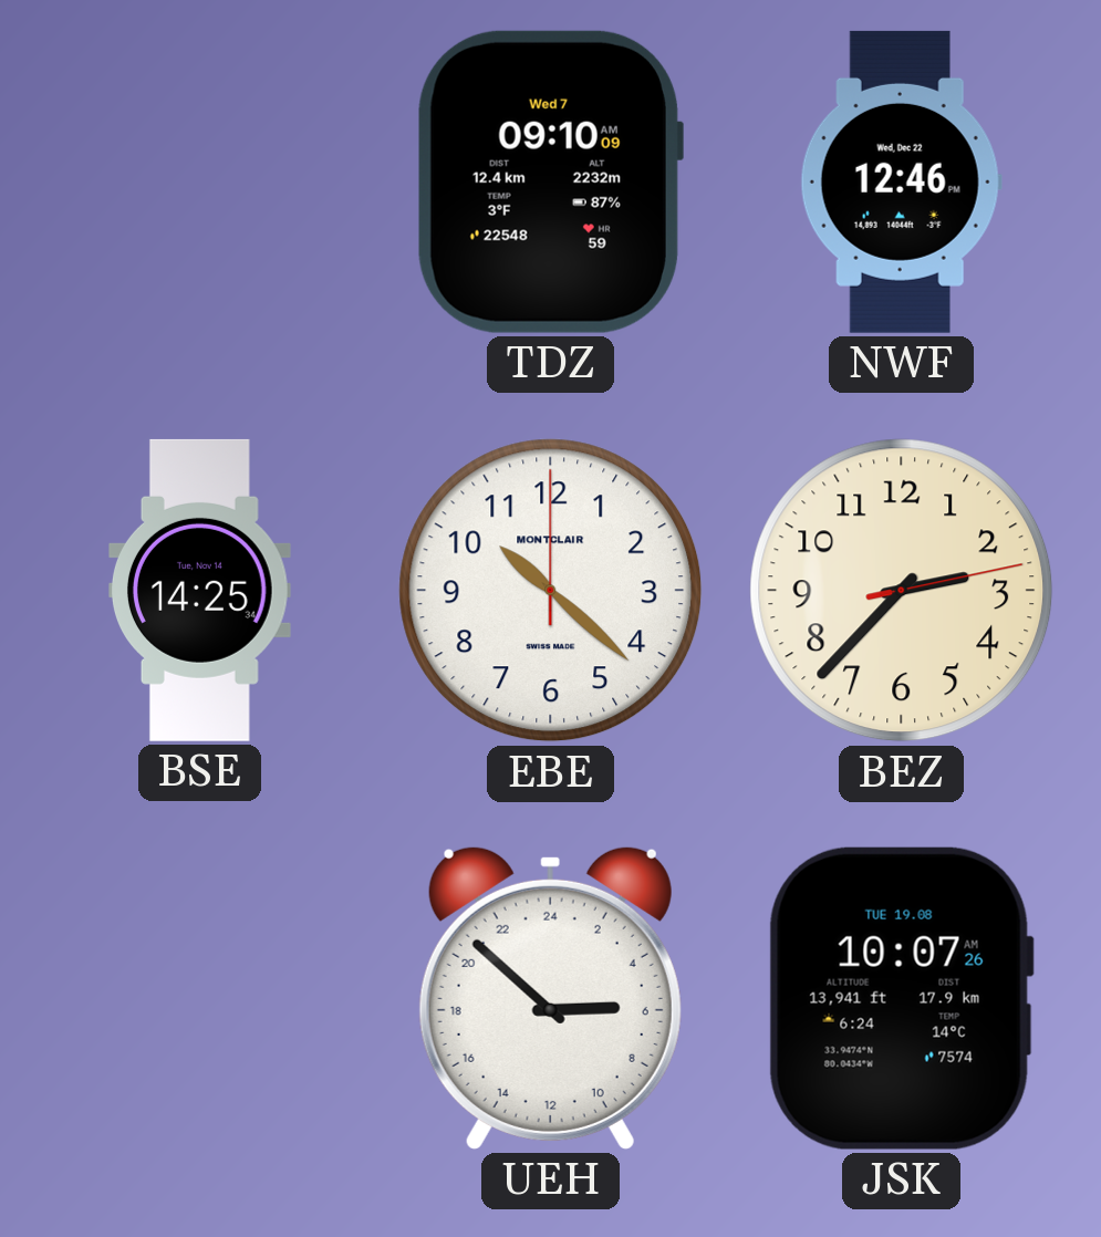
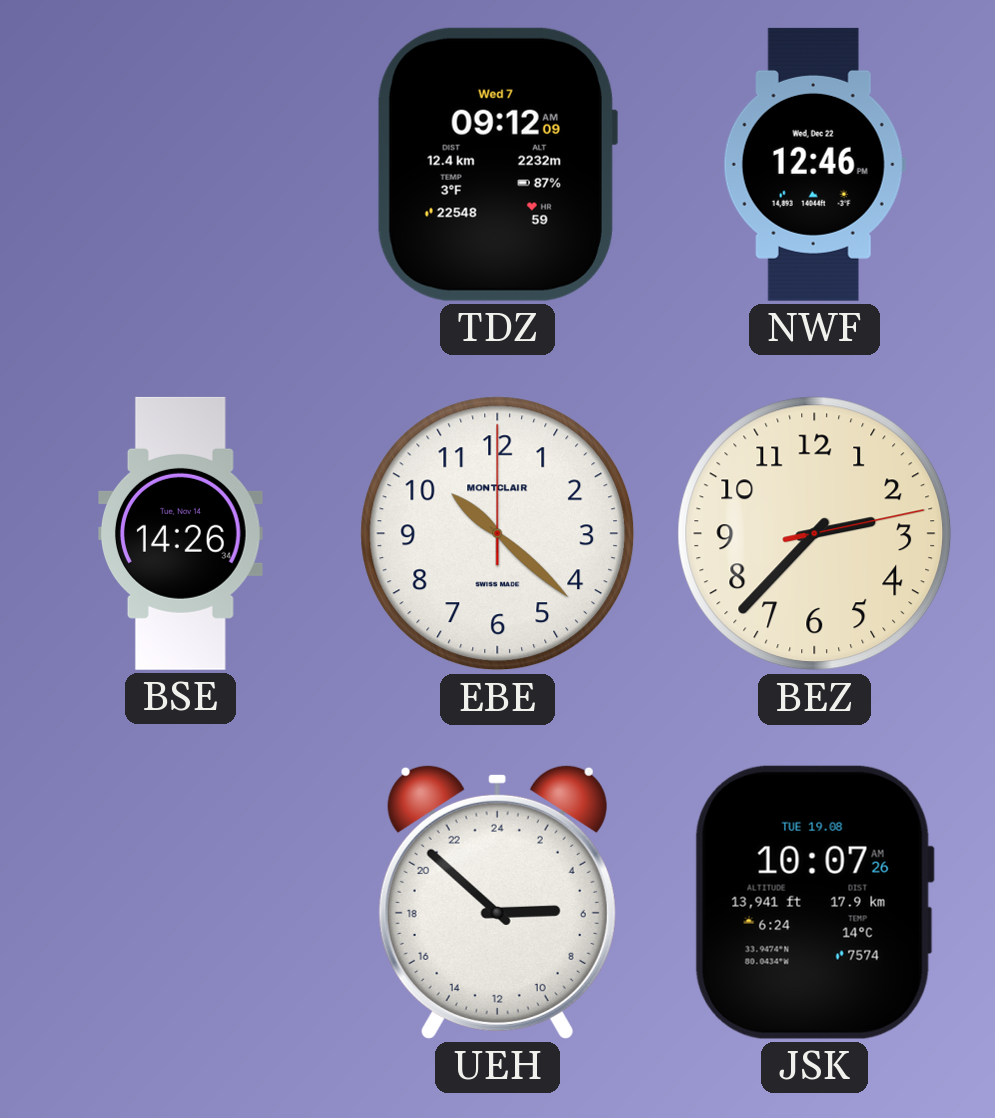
TDZ: 09:10 -> 09:12 (497, 164)
BSE: 14:25 -> 14:26 (181, 533)
